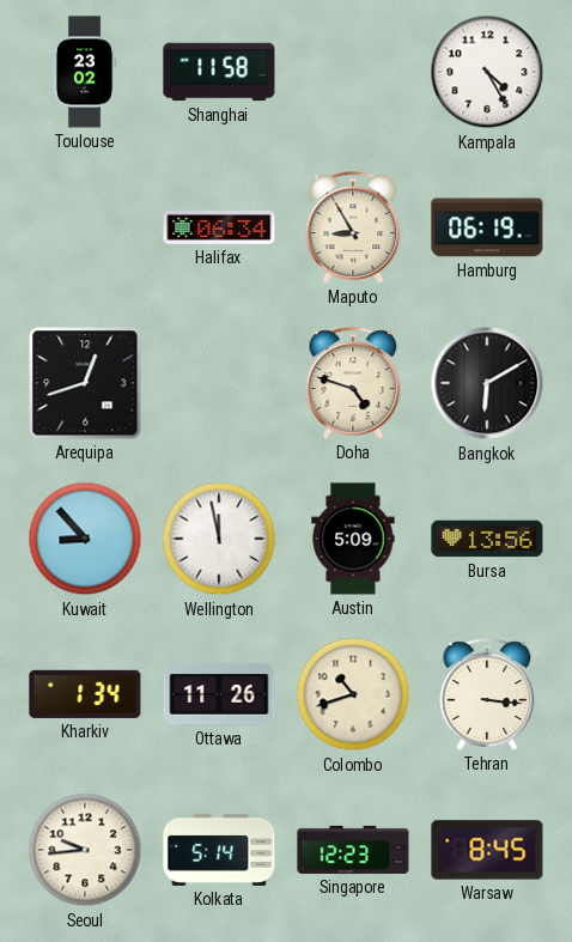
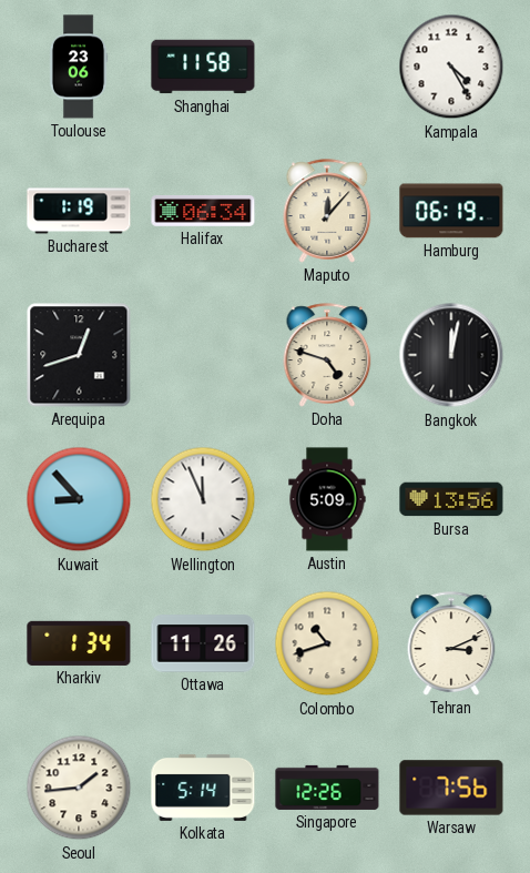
Toulouse: 23:02 -> 23:06 (79, 67)
Bucharest: none -> 1:19 (79, 211)
Maputo: 8:55 -> 12:07 (327, 211)
Bangkok: 6:10 -> 12:02 (451, 355)
Wellington: 11:58 -> 11:56 (203, 499)
Tehran: 3:16 -> 3:11 (451, 643)
Seoul: 9:44 -> 1:44 (79, 788)
Singapore: 12:23 -> 12:26 (327, 788)
Warsaw: 8:45 -> 7:56 (451, 788)
